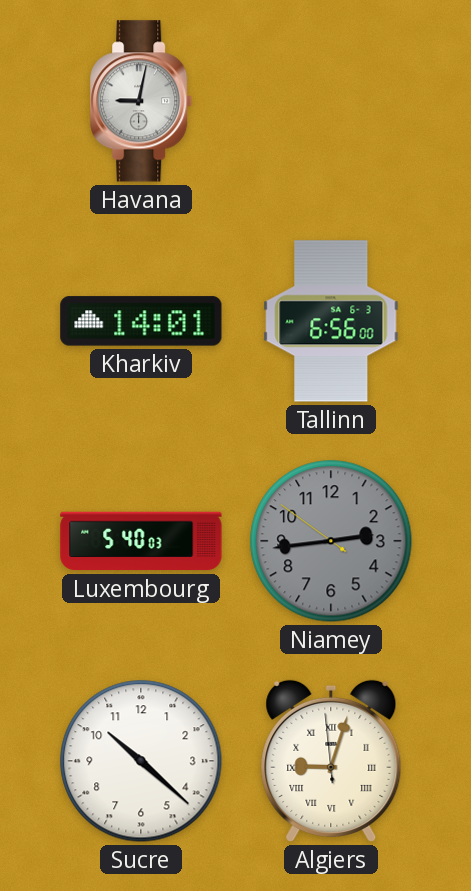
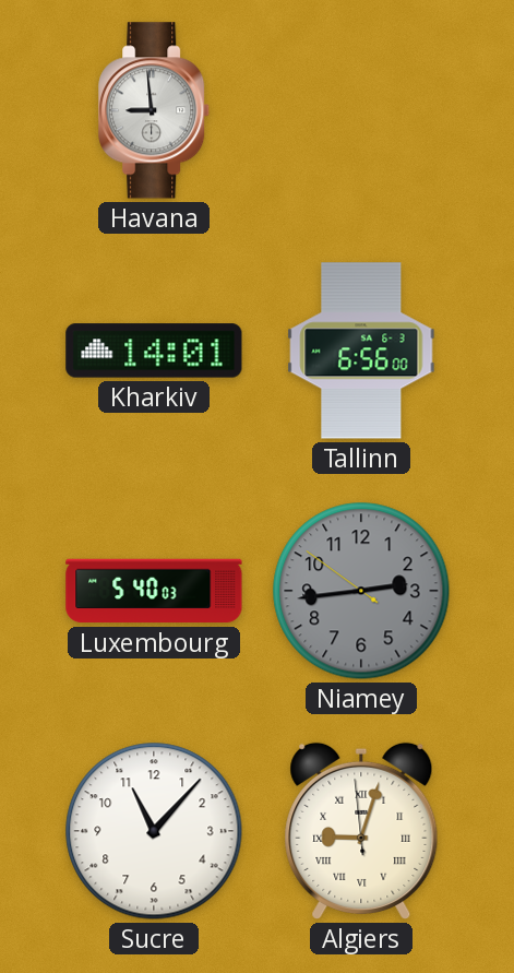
Havana: 9:02 -> 8:59 (155, 110)
Sucre: 10:22 -> 11:07 (154, 831)
